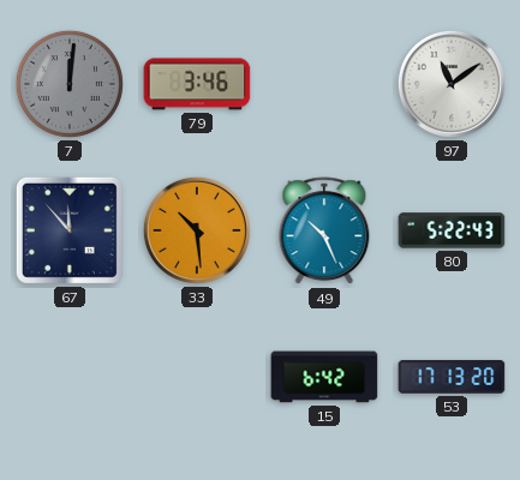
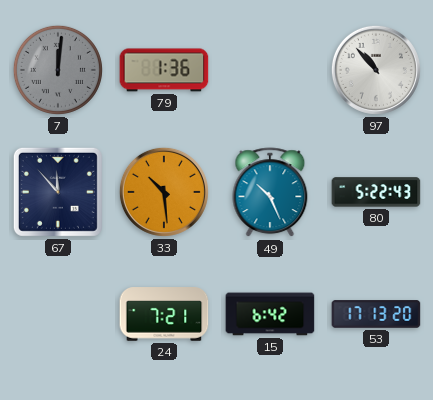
79: 3:46 -> 1:36 (164, 70)
97: 11:09 -> 10:53 (376, 70)
24: none -> 7:21 (164, 314)
